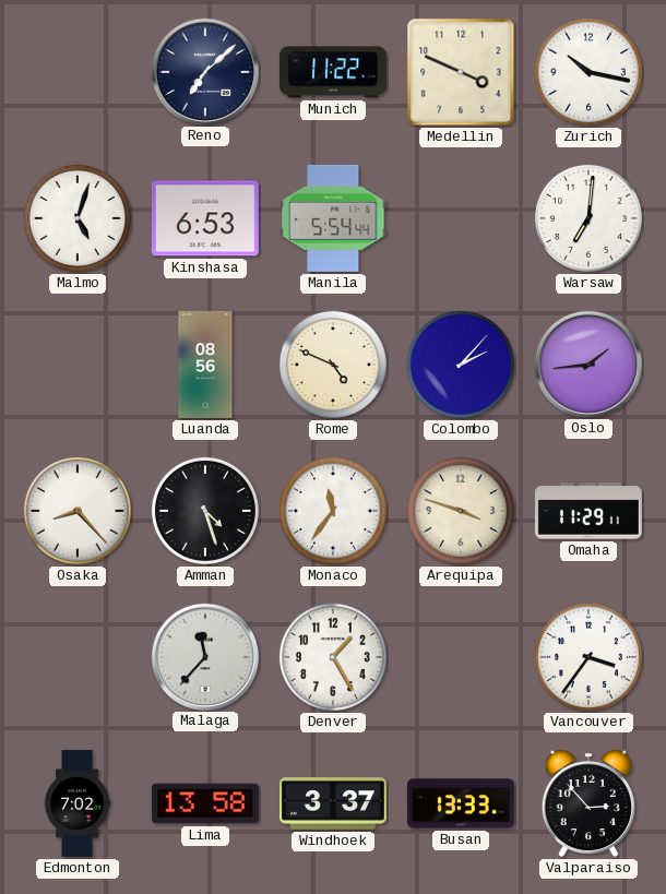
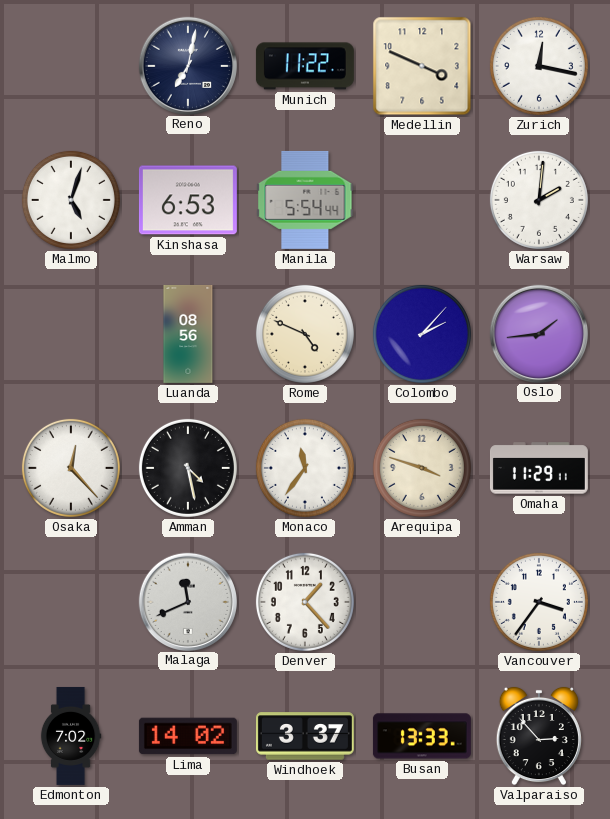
Reno: 7:08 -> 7:02 (187, 65)
Zurich: 10:17 -> 12:17 (539, 66)
Warsaw: 7:01 -> 2:01 (539, 200)
Osaka: 8:23 -> 12:23 (71, 468)
Amman: 4:27 -> 4:28 (188, 468)
Malaga: 11:37 -> 11:41 (187, 601)
Denver: 1:25 -> 1:23 (305, 602)
Lima: 13:58 -> 14:02 (188, 736)
